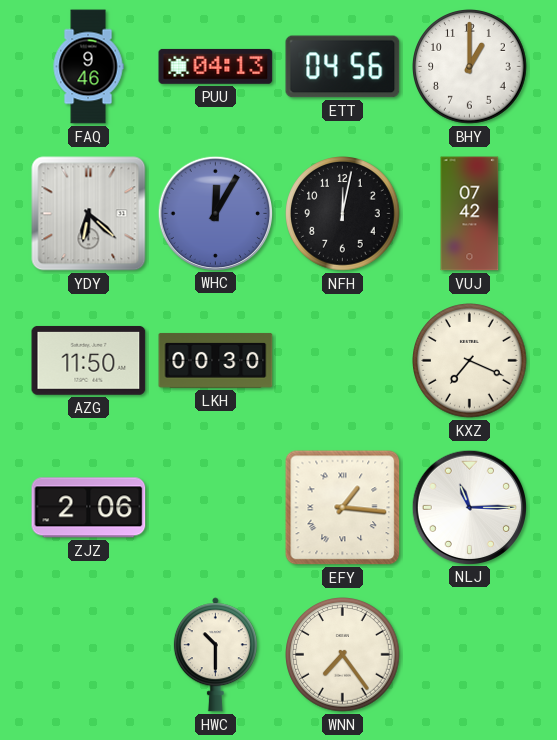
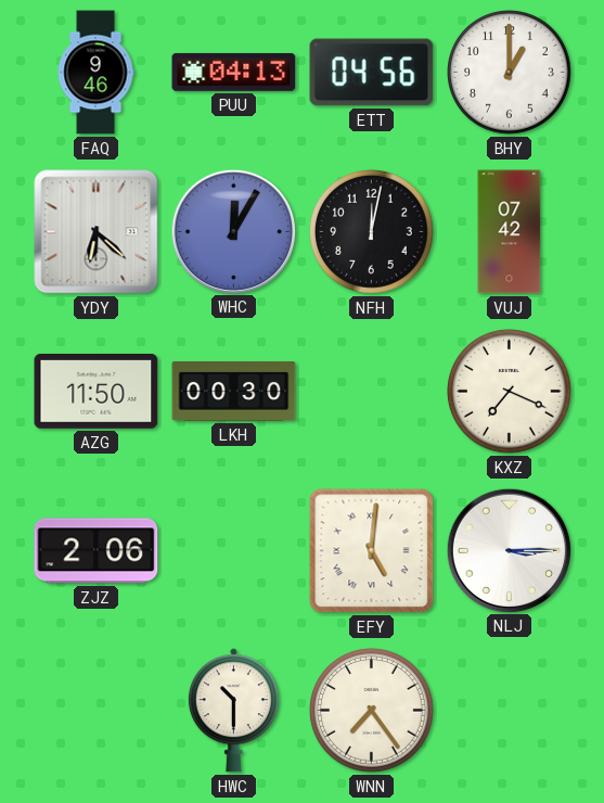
EFY: 1:16 -> 5:01 (372, 551)
NLJ: 11:15 -> 3:15 (509, 550)
